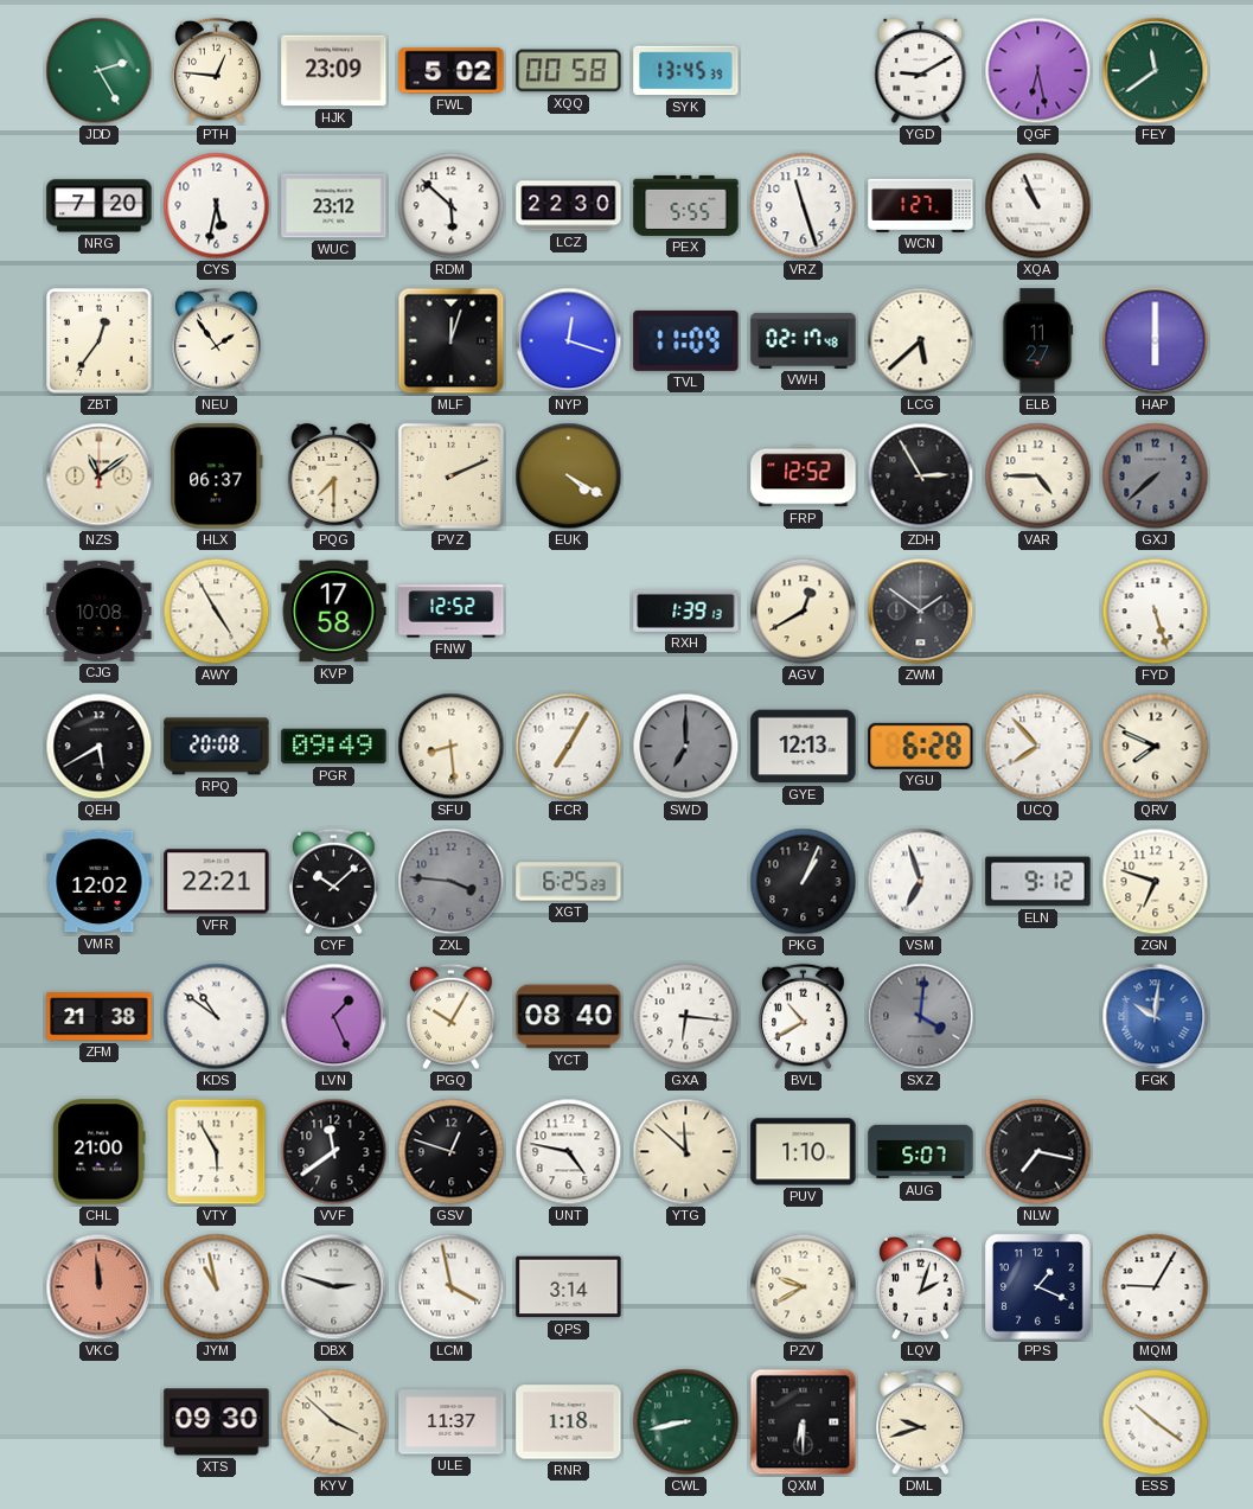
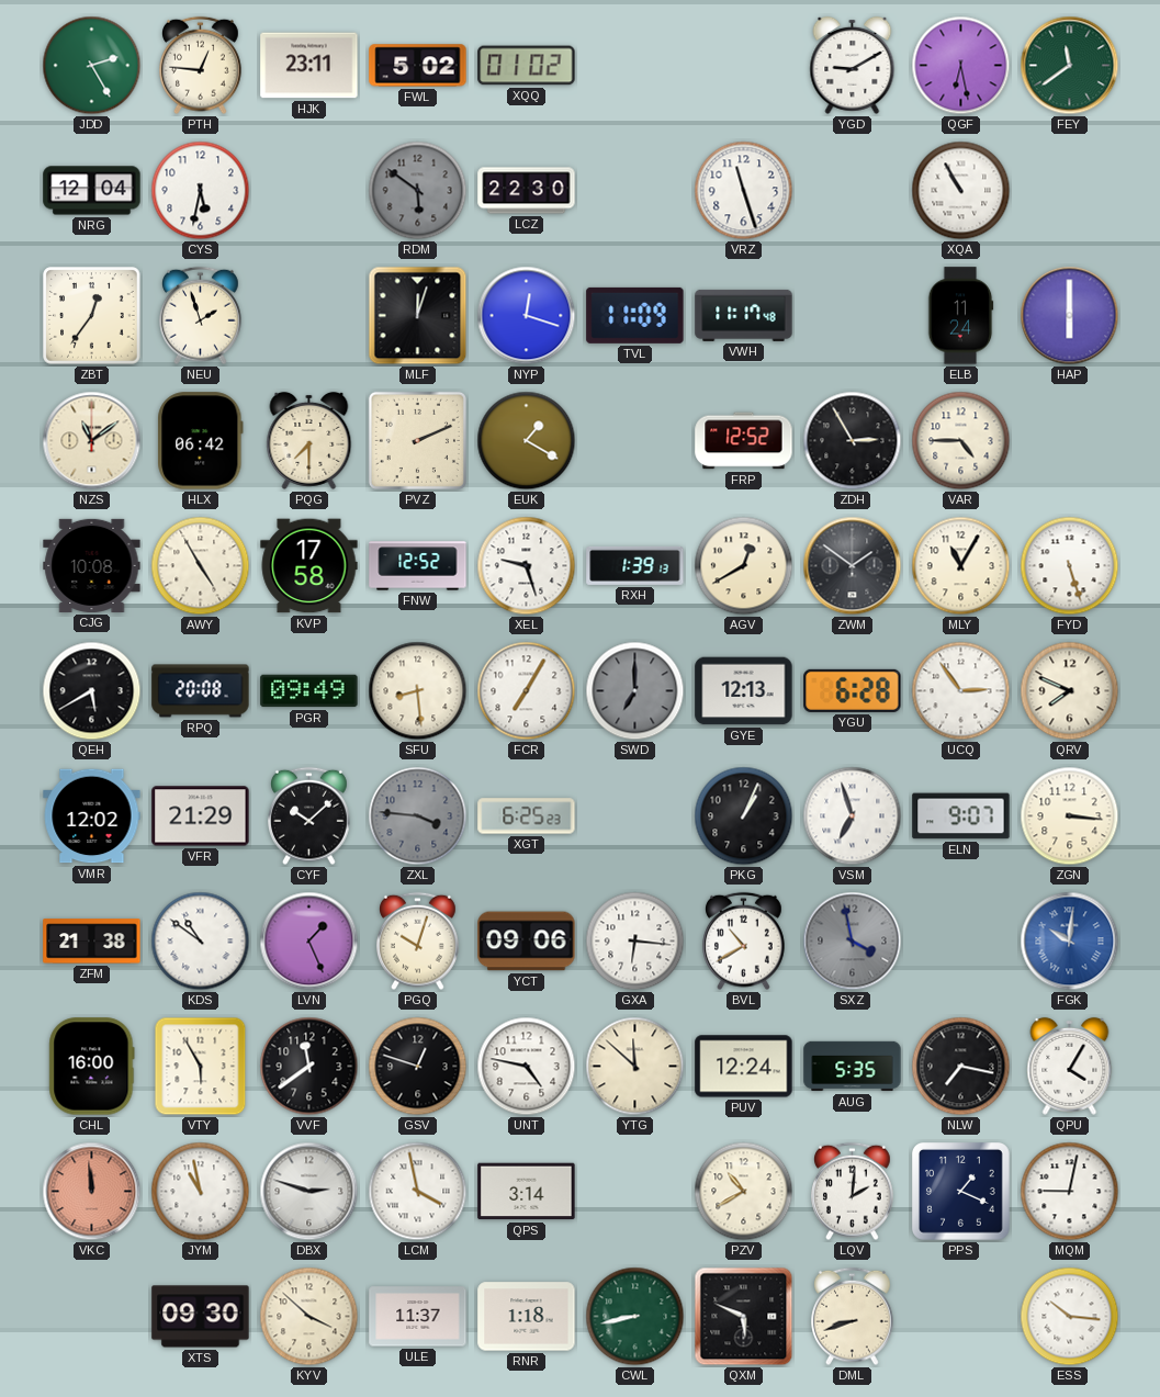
HJK: 23:09 -> 23:11 (309, 66)
XQQ: 00:58 -> 01:02 (527, 66)
SYK: 13:45 -> none (686, 71)
NRG: 7:20 -> 12:04 (92, 191)
WUC: 23:12 -> none (334, 206)
RDM: 5:52 -> 5:51 (418, 191)
RDM dial: white -> grey (418, 191)
PEX: 5:55 -> none (686, 205)
WCN: 1:27 -> none (921, 205)
XQA: 10:56 -> 10:55 (961, 191)
NEU: 1:54 -> 1:57 (201, 316)
VWH: 02:17 -> 11:17 (744, 315)
LCG: 5:38 -> none (921, 341)
ELB: 11:27 -> 11:24 (960, 316)
HLX: 06:37 -> 06:42 (201, 441)
EUK: 4:20 -> 1:20 (527, 441)
GXJ: 7:38 -> none (1156, 477)
XEL: none -> 9:27 (527, 566)
MLY: none -> 11:05 (961, 566)
UCQ: 7:53 -> 2:54 (961, 691)
VFR: 22:21 -> 21:29 (201, 816)
ELN: 9:12 -> 9:07 (961, 816)
ZGN: 6:48 -> 3:16 (1070, 816)
PGQ: 10:05 -> 10:03 (418, 942)
YCT: 08:40 -> 09:06 (527, 942)
SXZ: 4:01 -> 3:58 (853, 942)
CHL: 21:00 -> 16:00 (92, 1067)
PUV: 1:10 -> 12:24 (744, 1067)
AUG: 5:07 -> 5:35 (853, 1067)
QPU: none -> 4:05 (1070, 1066)
PZV: 9:40 -> 10:40 (744, 1192)
LQV: 2:03 -> 2:01 (853, 1192)
MQM: 9:05 -> 9:02 (1070, 1192)
QXM: 6:30 -> 5:49 (744, 1317)
DML: 9:42 -> 8:42 (853, 1317)
ESS: 10:21 -> 10:16 (1070, 1317)
